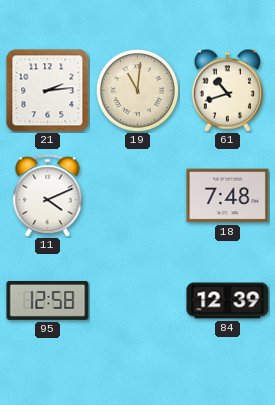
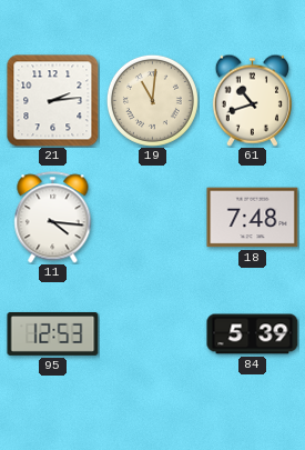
11: 4:11 -> 4:16 (53, 218)
95: 12:58 -> 12:53 (53, 333)
84: 12:39 -> 5:39 (253, 334)
